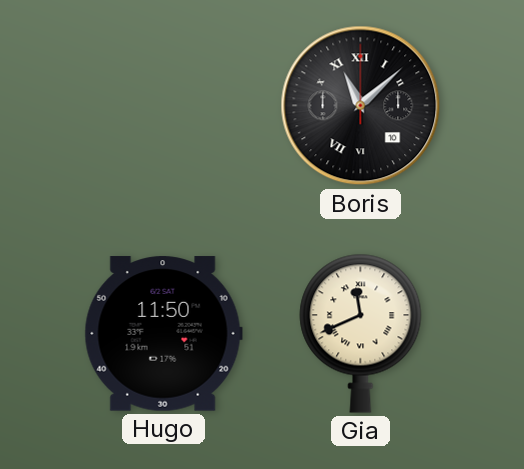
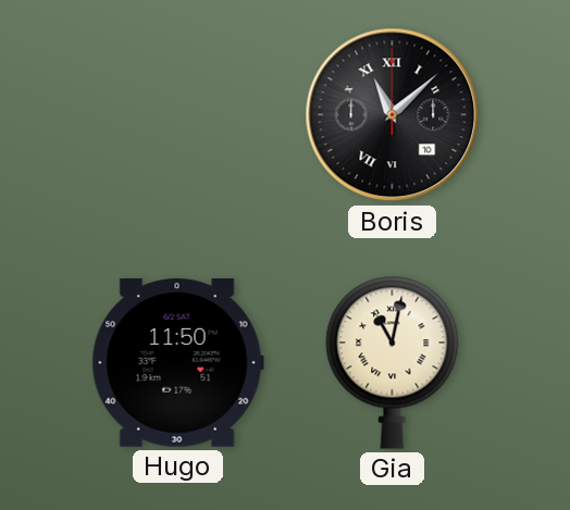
Gia: 11:41 -> 11:02 (393, 362)
